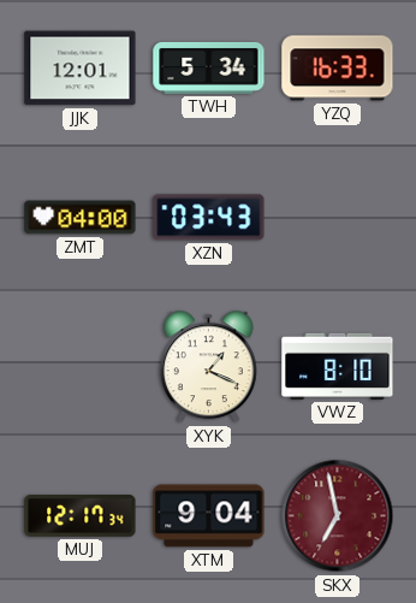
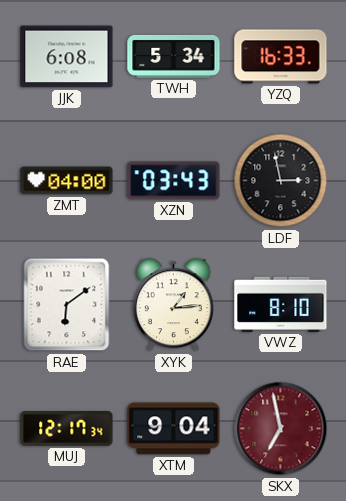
JJK: 12:01 -> 6:08 (67, 57)
LDF: none -> 2:58 (281, 181)
RAE: none -> 6:09 (67, 305)
XYK: 1:19 -> 1:14 (173, 305)
